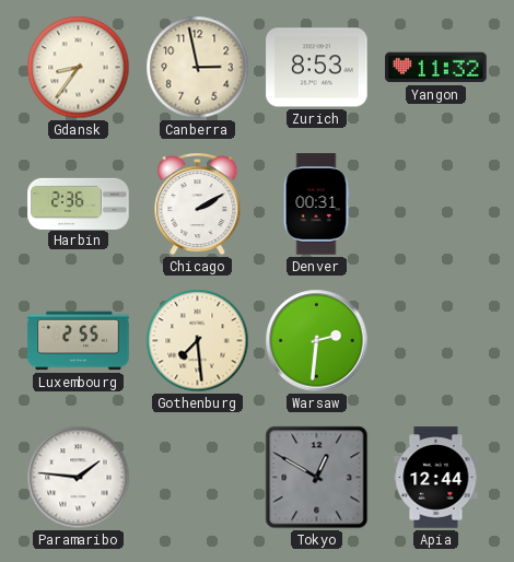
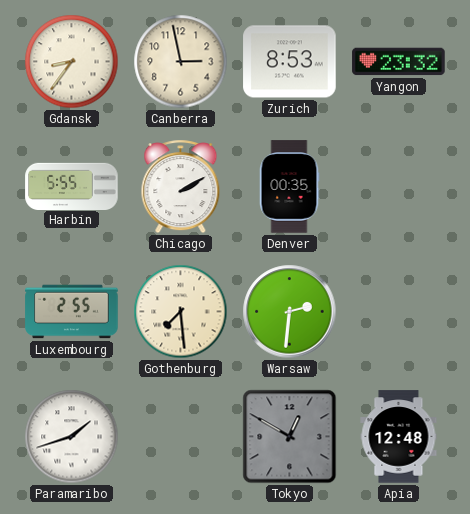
Yangon: 11:32 -> 23:32 (399, 62)
Harbin: 2:36 -> 5:55 (72, 186)
Denver: 00:31 -> 00:35 (289, 187)
Paramaribo: 1:46 -> 1:42 (72, 437)
Apia: 12:44 -> 12:48 (399, 437)
